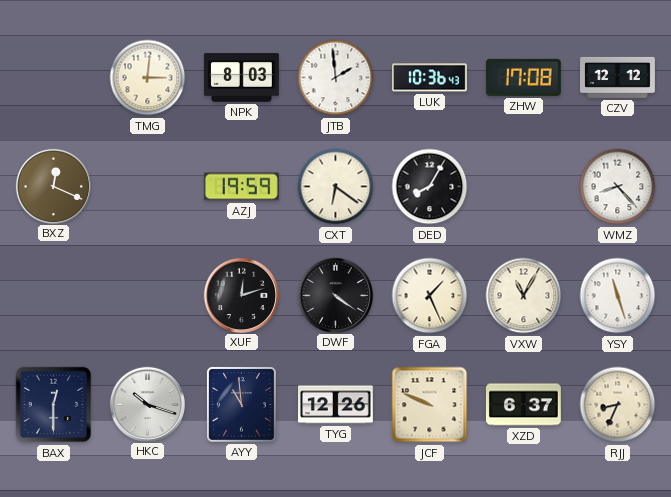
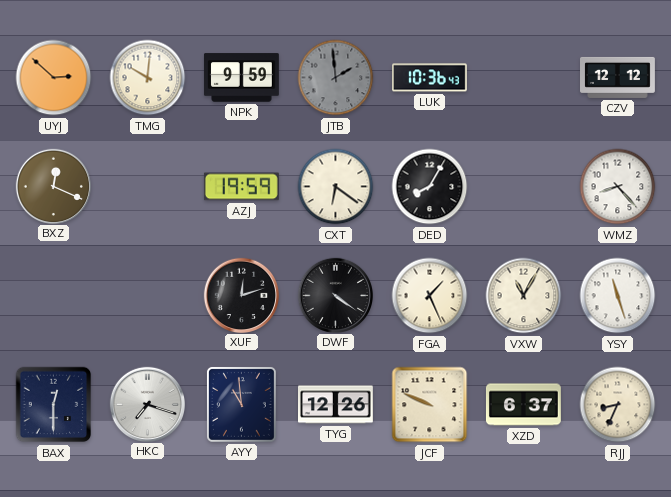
UYJ: none -> 2:52 (54, 78)
TMG: 3:01 -> 10:01 (148, 78)
NPK: 8:03 -> 9:59 (241, 78)
JTB dial: white -> grey (336, 78)
ZHW: 17:08 -> none (523, 77)
HKC: 10:18 -> 7:18 (147, 404)
